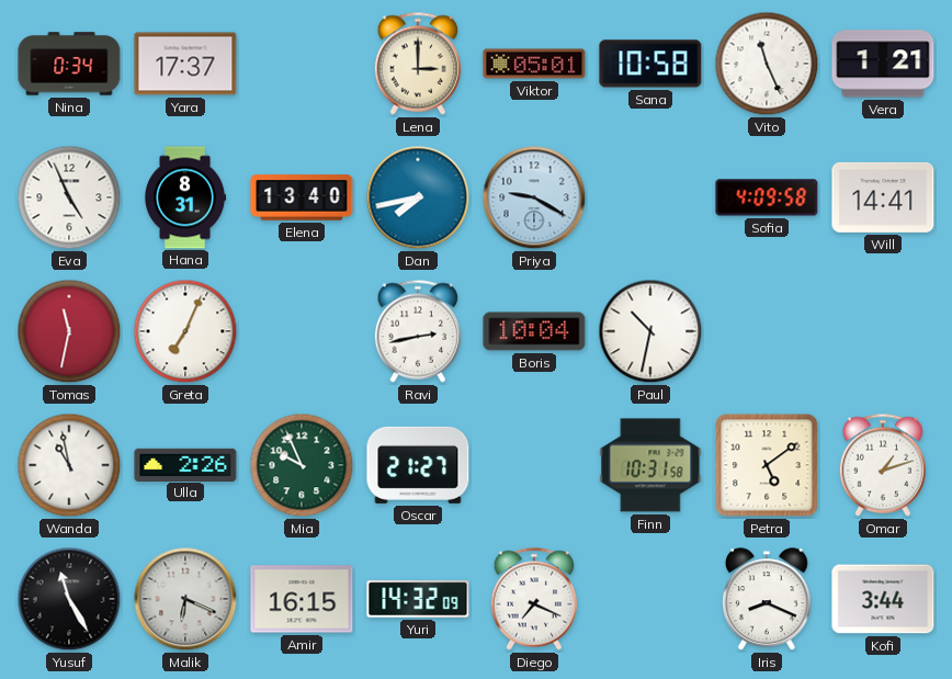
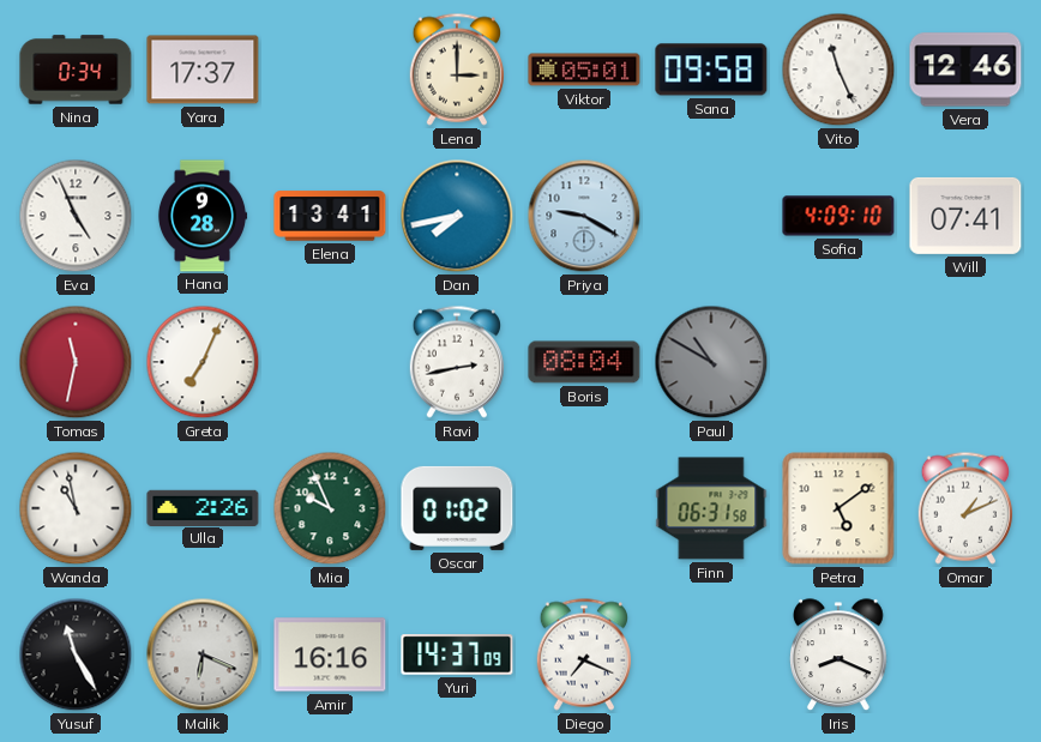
Sana: 10:58 -> 09:58 (711, 70)
Vera: 1:21 -> 12:46 (965, 70)
Hana: 8:31 -> 9:28 (203, 216)
Elena: 13:40 -> 13:41 (330, 216)
Sofia: 4:09:58 -> 4:09:10 (838, 216)
Will: 14:41 -> 07:41 (965, 216)
Boris: 10:04 -> 08:04 (584, 362)
Paul: 10:32 -> 10:50 (711, 362)
Paul dial: white -> grey (711, 362)
Oscar: 21:27 -> 01:02 (457, 508)
Finn: 10:31 -> 06:31 (711, 508)
Omar: 1:12 -> 1:11 (964, 508)
Amir: 16:15 -> 16:16 (330, 654)
Yuri: 14:32 -> 14:37 (457, 654)
Kofi: 3:44 -> none (883, 599)
